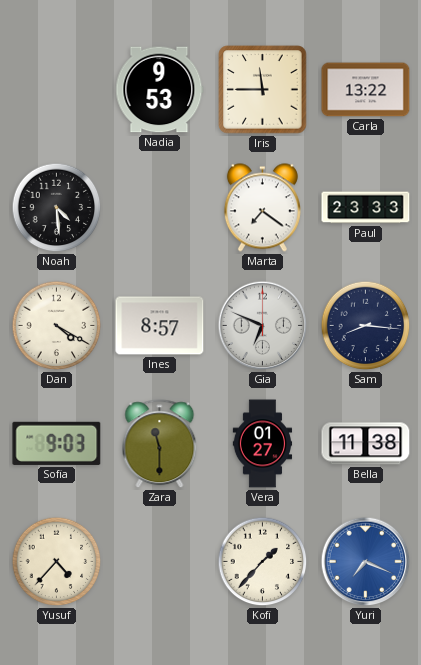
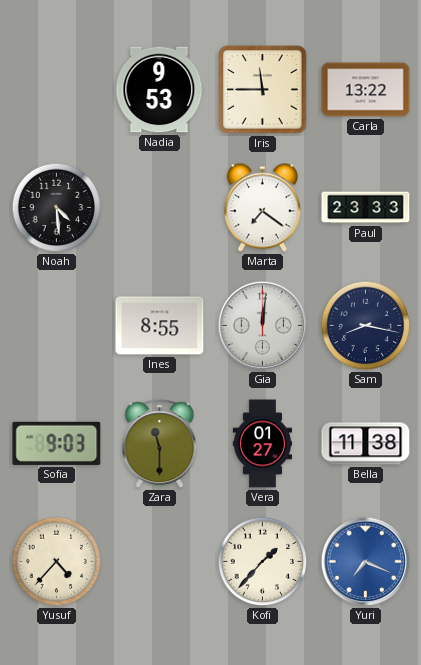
Dan: 4:20 -> none (57, 326)
Ines: 8:57 -> 8:55 (160, 326)
Gia: 6:49 -> 12:01 (263, 326)
Sam: 8:16 -> 8:17 (366, 326)
